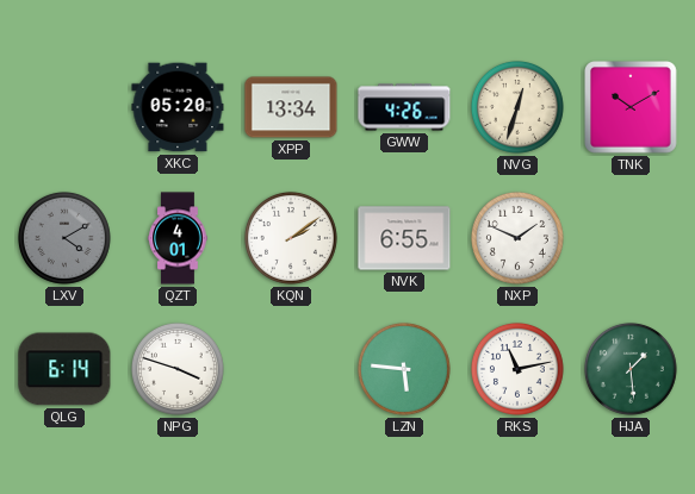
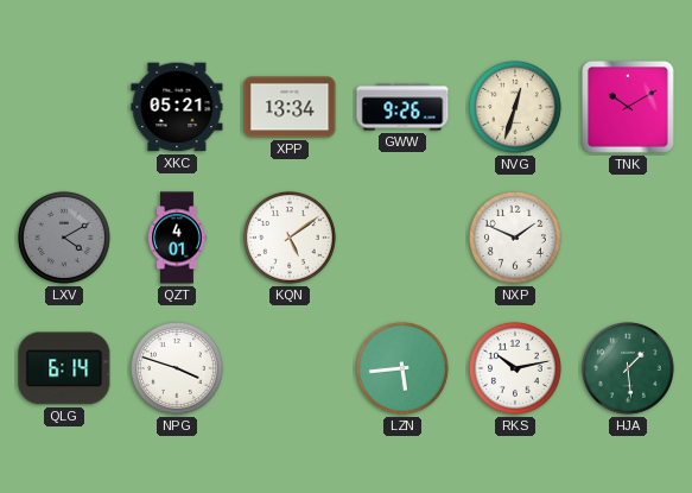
XKC: 05:20 -> 05:21 (177, 107)
GWW: 4:26 -> 9:26 (402, 107)
KQN: 2:09 -> 5:09 (290, 238)
NVK: 6:55 -> none (404, 238)
LZN: 5:46 -> 5:44 (402, 368)
RKS: 11:13 -> 10:13 (515, 368)
